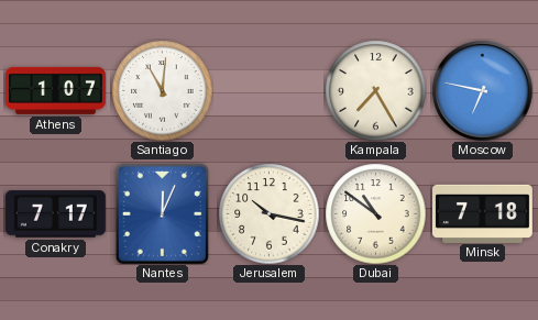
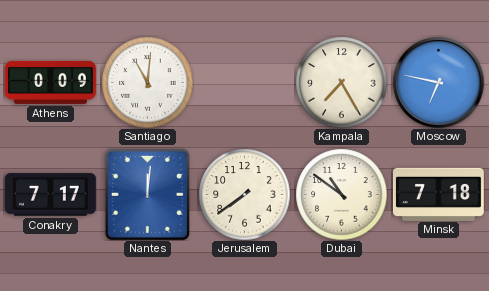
Athens: 1:07 -> 0:09 (50, 82)
Nantes: 12:04 -> 12:01 (147, 194)
Jerusalem: 10:17 -> 7:39 (244, 194)
